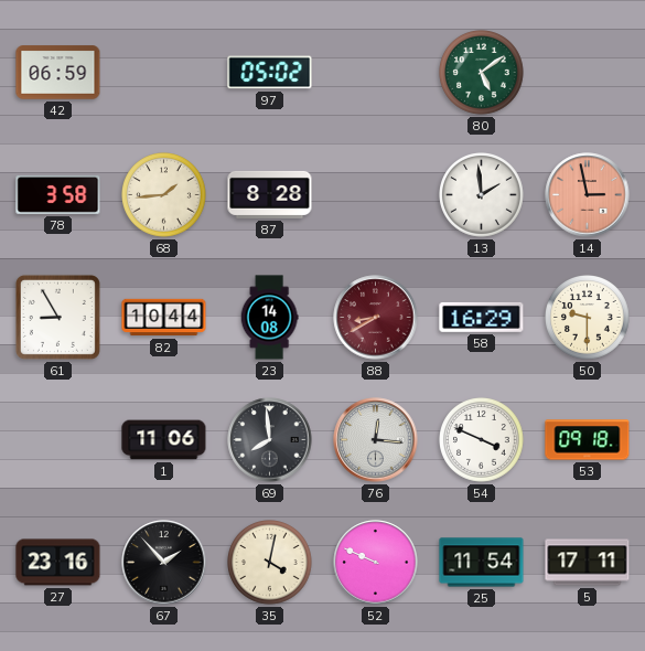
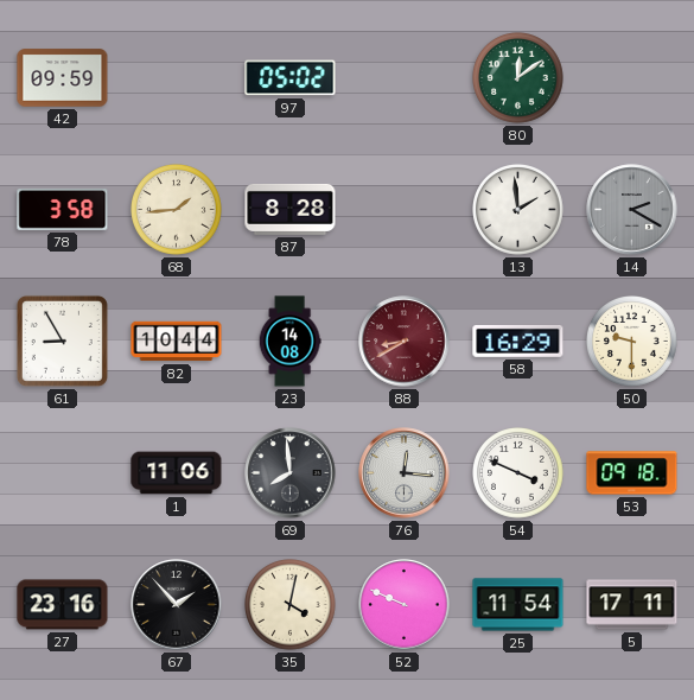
42: 06:59 -> 09:59 (63, 78)
80: 5:09 -> 12:09 (518, 78)
14: 2:58 -> 2:20 (632, 210)
14 dial: salmon -> grey (632, 210)
